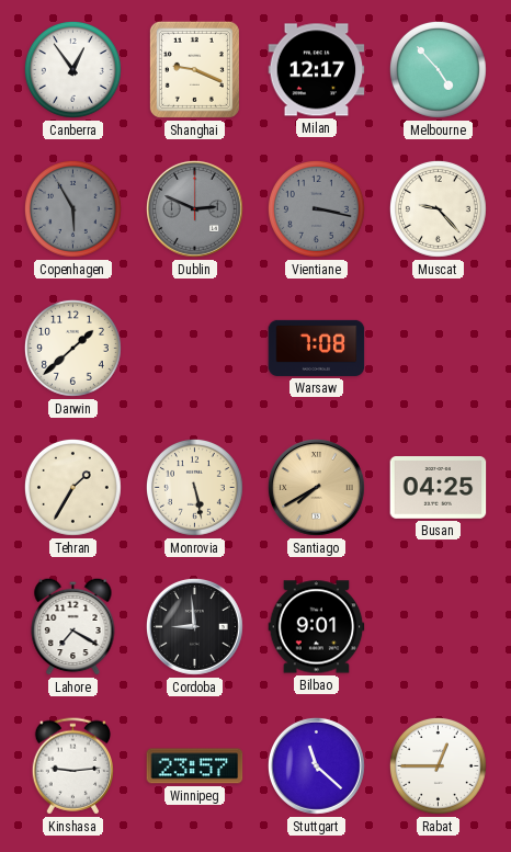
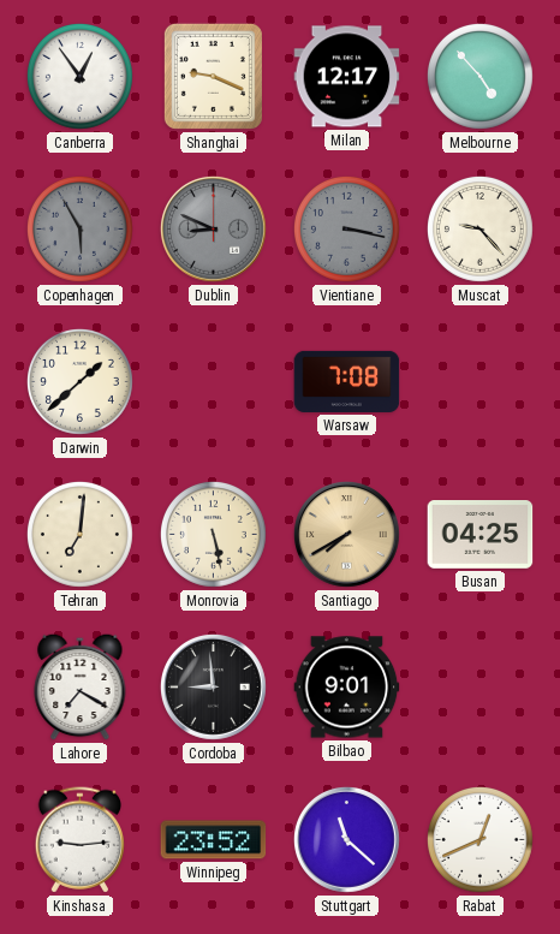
Dublin: 2:49 -> 8:49 (214, 230)
Tehran: 1:35 -> 7:01 (79, 534)
Winnipeg: 23:57 -> 23:52 (214, 840)
Rabat: 12:45 -> 12:41 (479, 839)
